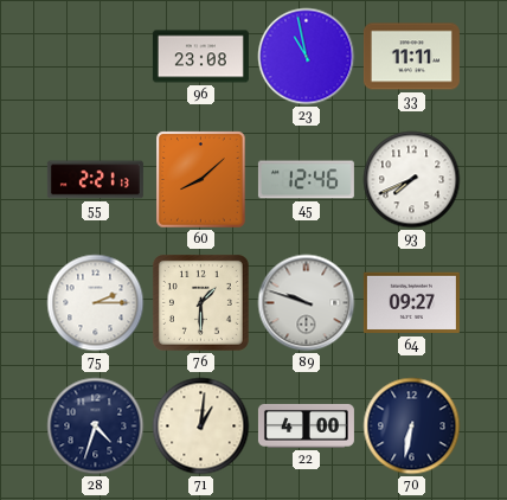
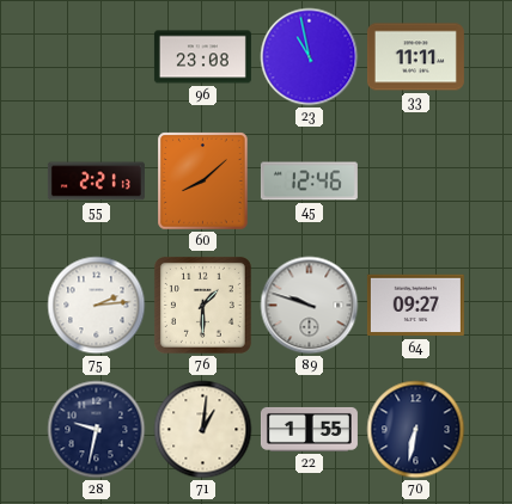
93: 7:41 -> none (412, 180)
75: 2:15 -> 2:14 (97, 306)
28: 4:33 -> 9:32 (97, 430)
22: 4:00 -> 1:55 (309, 429)
